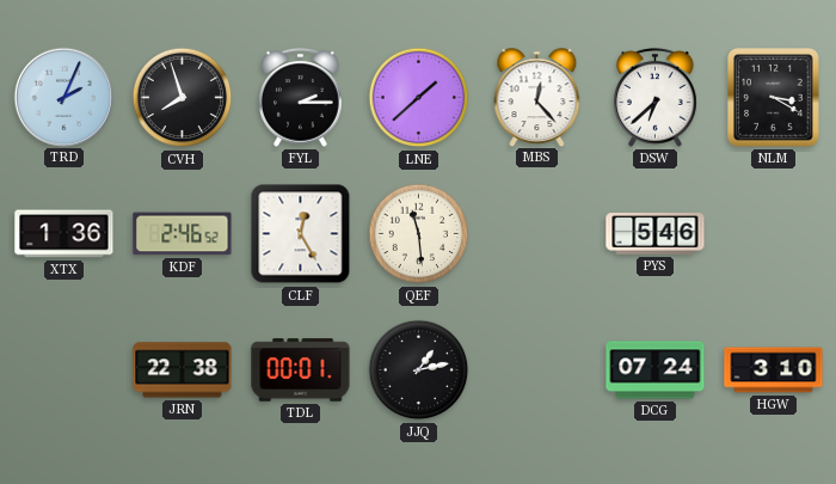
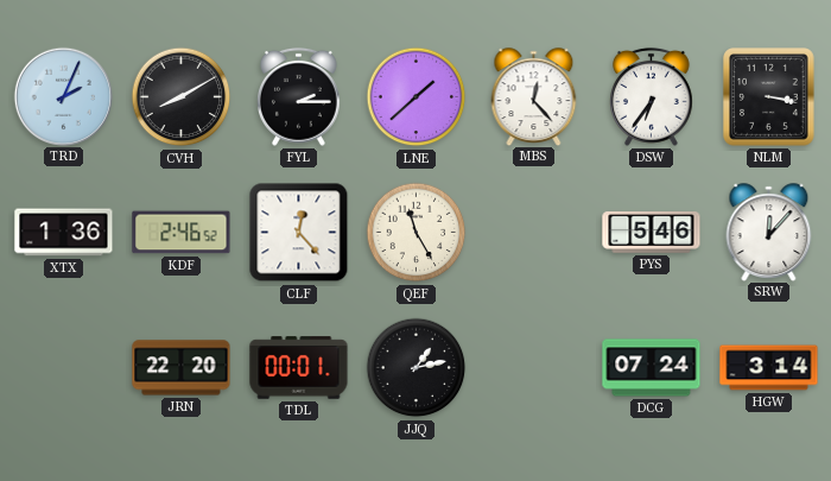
CVH: 7:57 -> 8:10 (182, 97)
DSW: 6:38 -> 6:36 (652, 96)
NLM: 3:20 -> 3:17 (769, 97)
CLF: 12:25 -> 12:23 (299, 233)
QEF: 11:29 -> 11:25 (417, 233)
SRW: none -> 12:07 (769, 232)
JRN: 22:38 -> 22:20 (182, 368)
HGW: 3:10 -> 3:14 (769, 368)
